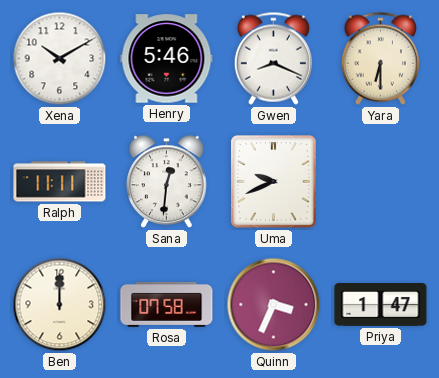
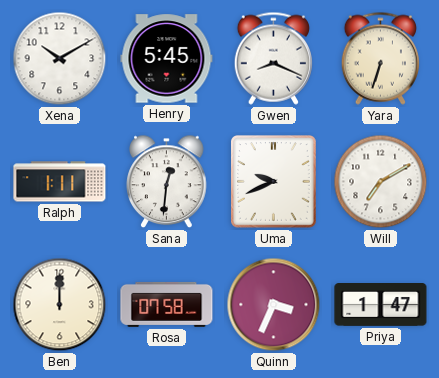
Henry: 5:46 -> 5:45 (167, 59)
Yara: 6:30 -> 6:33 (380, 58)
Ralph: 11:11 -> 1:11 (60, 182)
Will: none -> 7:10 (381, 182)
